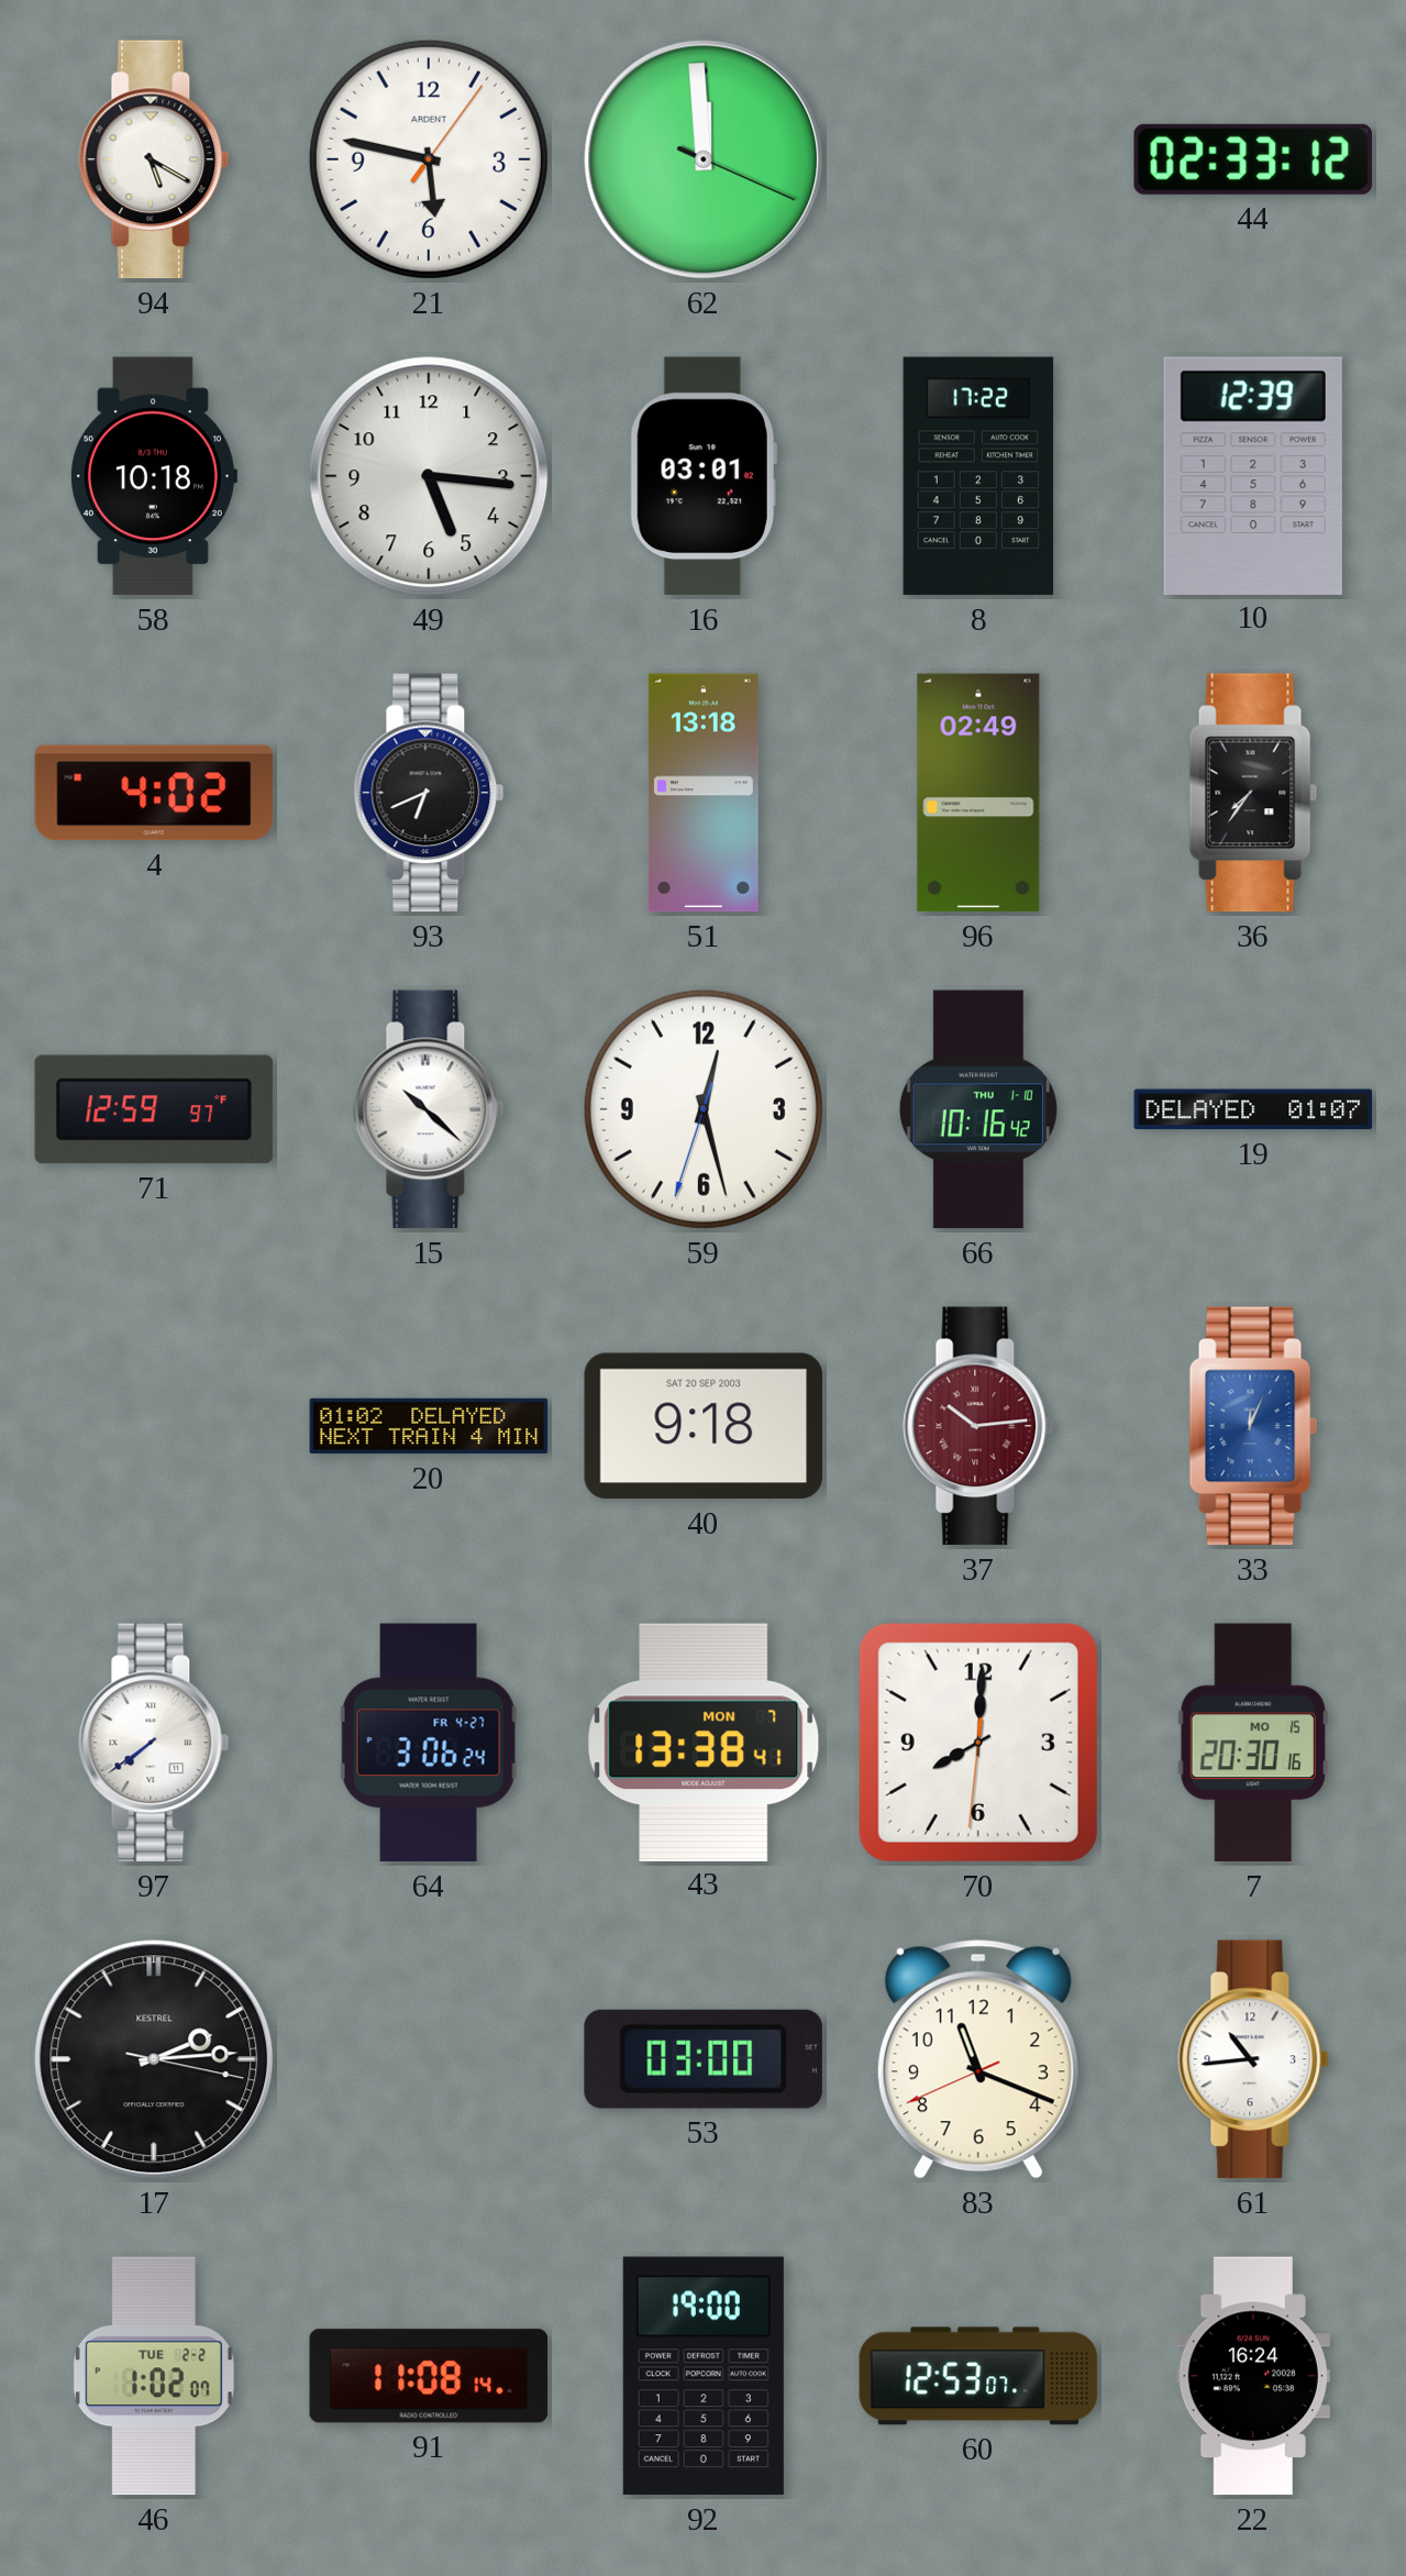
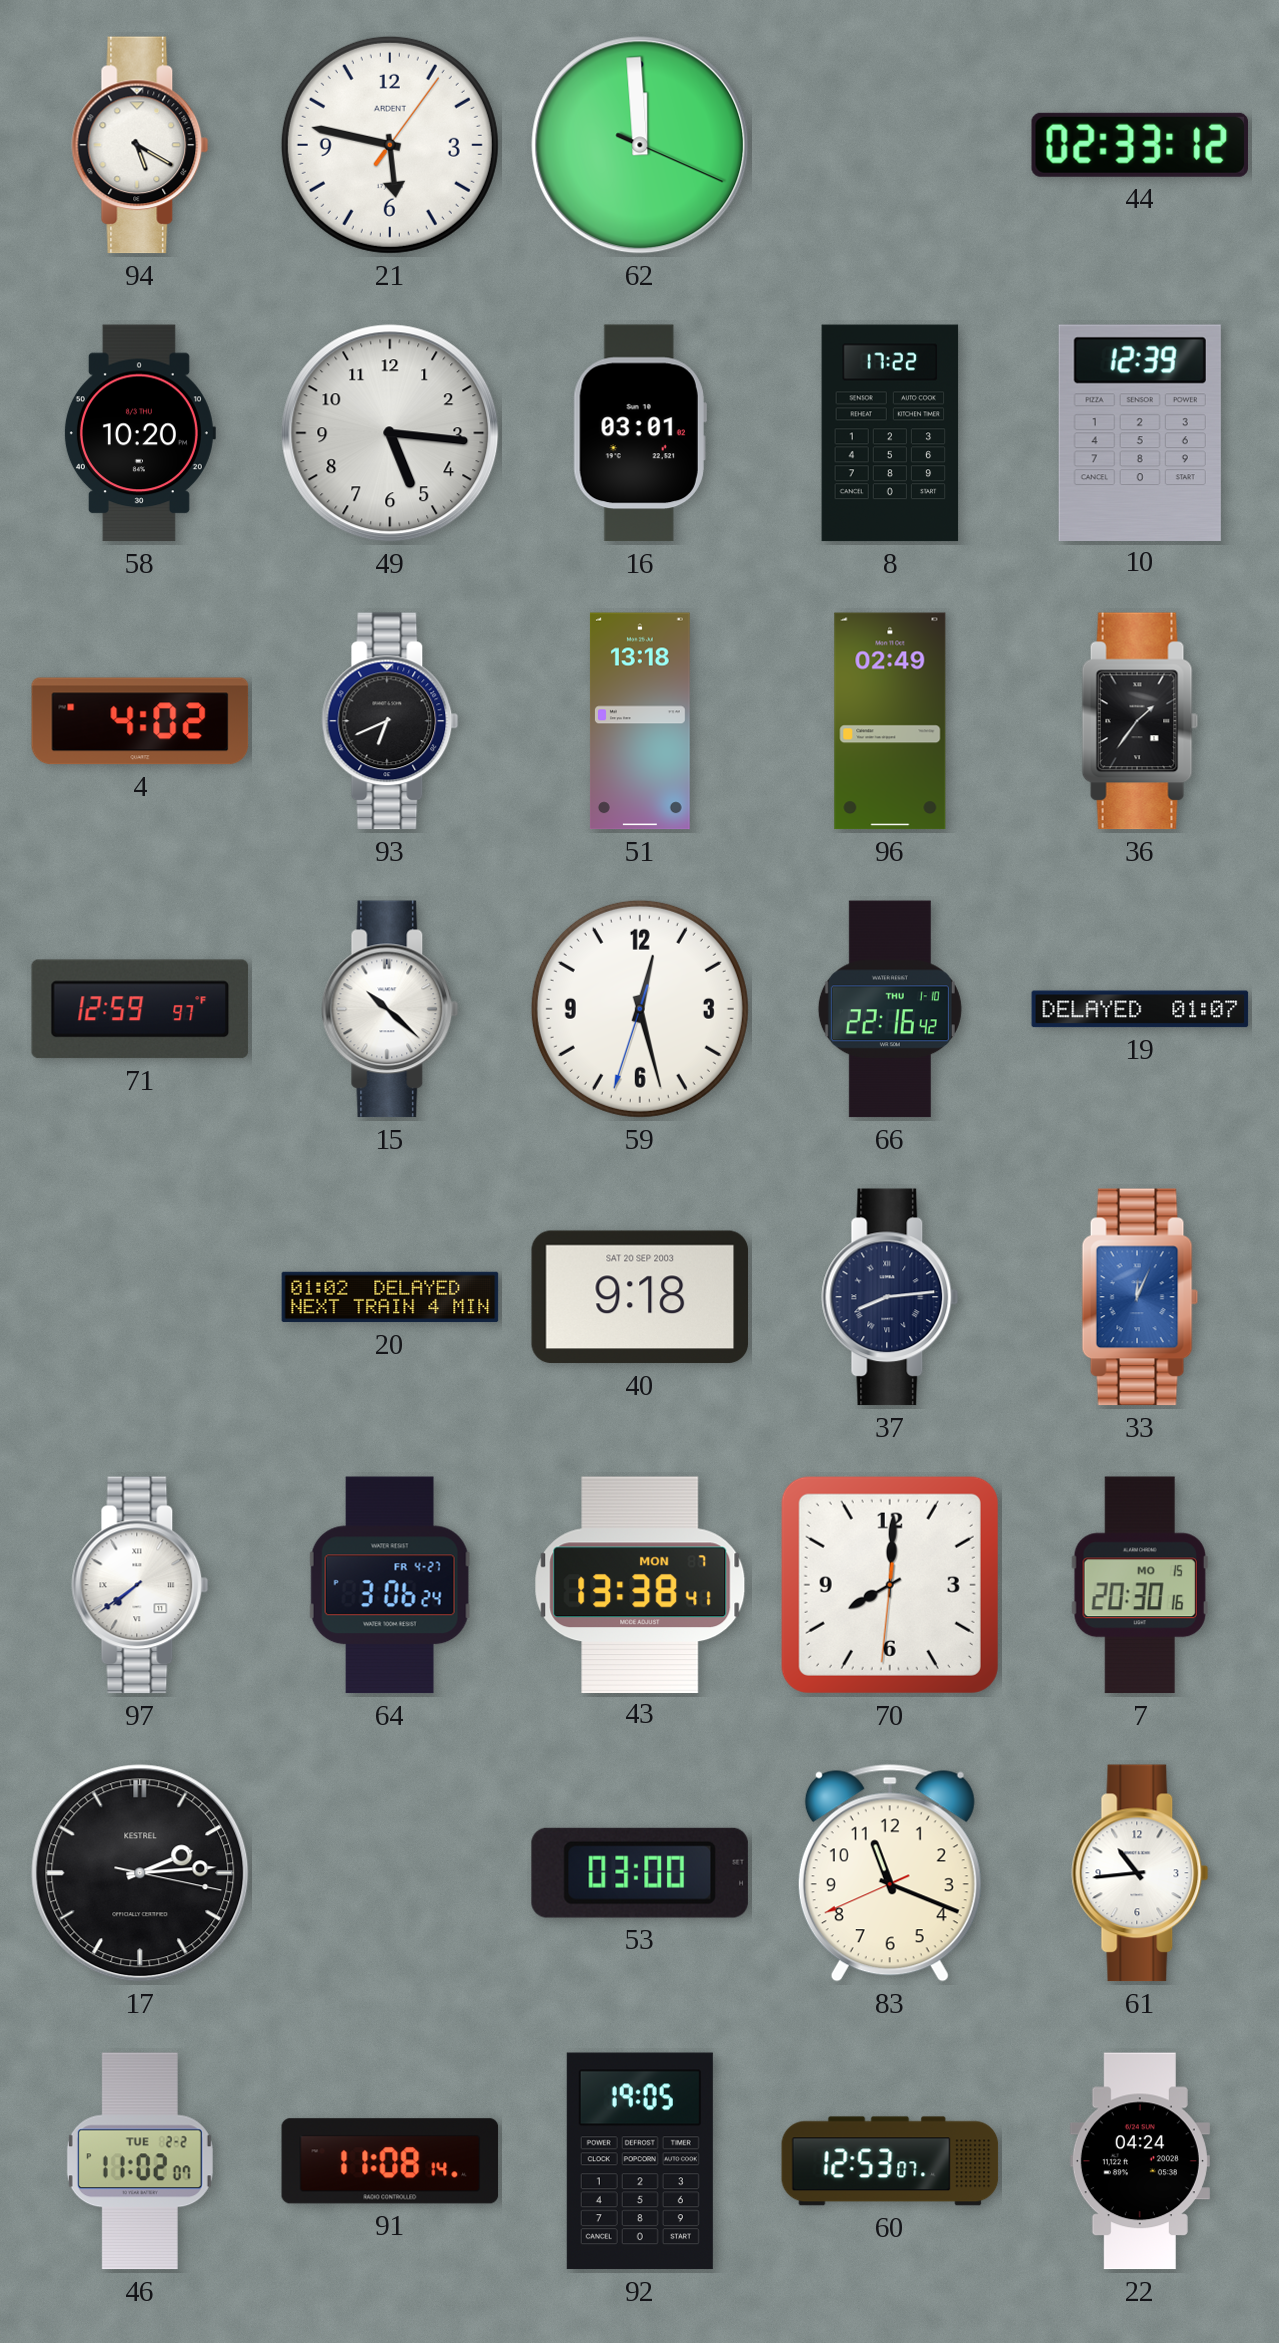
58: 10:18 -> 10:20 (139, 433)
36: 7:36 -> 1:36 (1140, 721)
66: 10:16 -> 22:16 (890, 1009)
37: 10:14 -> 8:14 (890, 1297)
37 dial: burgundy -> navy (890, 1297)
46: 1:02 -> 11:02 (140, 2161)
92: 19:00 -> 19:05 (640, 2161)
22: 16:24 -> 04:24 (1140, 2161)
